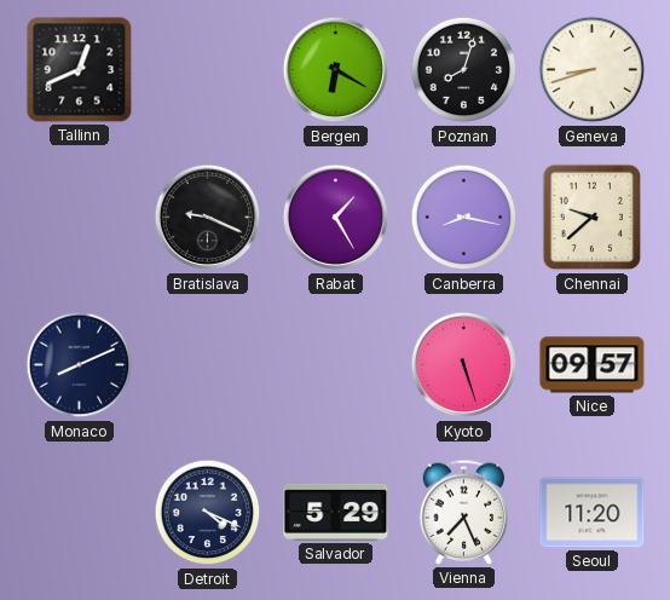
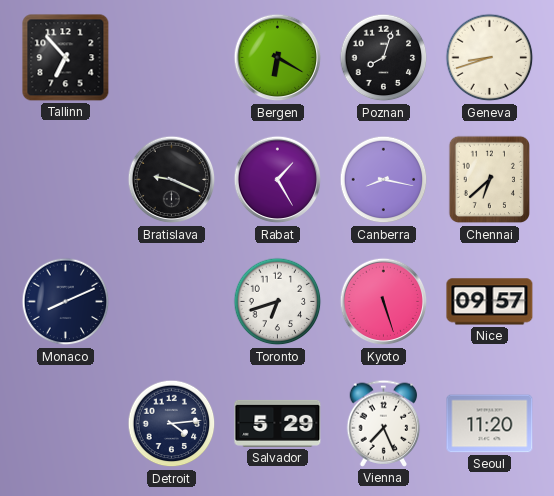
Tallinn: 12:41 -> 6:53 (66, 58)
Chennai: 9:38 -> 6:38 (489, 180)
Toronto: none -> 6:42 (278, 302)
Detroit: 4:19 -> 4:14 (172, 424)
